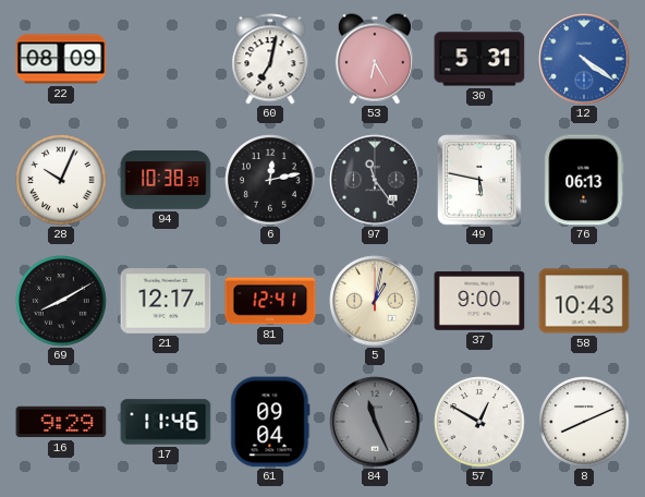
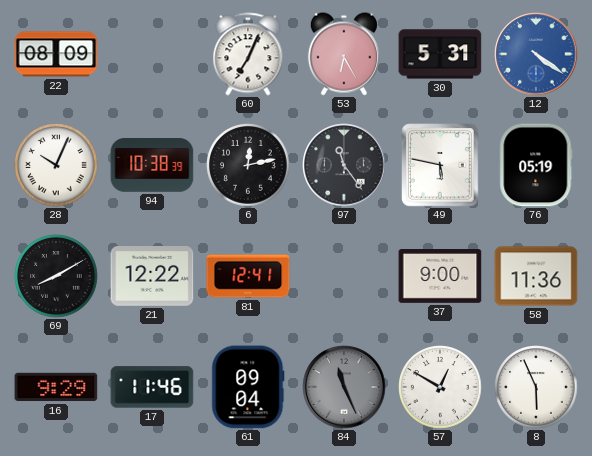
60: 7:02 -> 7:04 (248, 54)
76: 06:13 -> 05:19 (536, 165)
21: 12:17 -> 12:22 (152, 277)
5: 1:02 -> none (375, 301)
58: 10:43 -> 11:36 (536, 276)
8: 8:11 -> 5:56 (536, 387)
